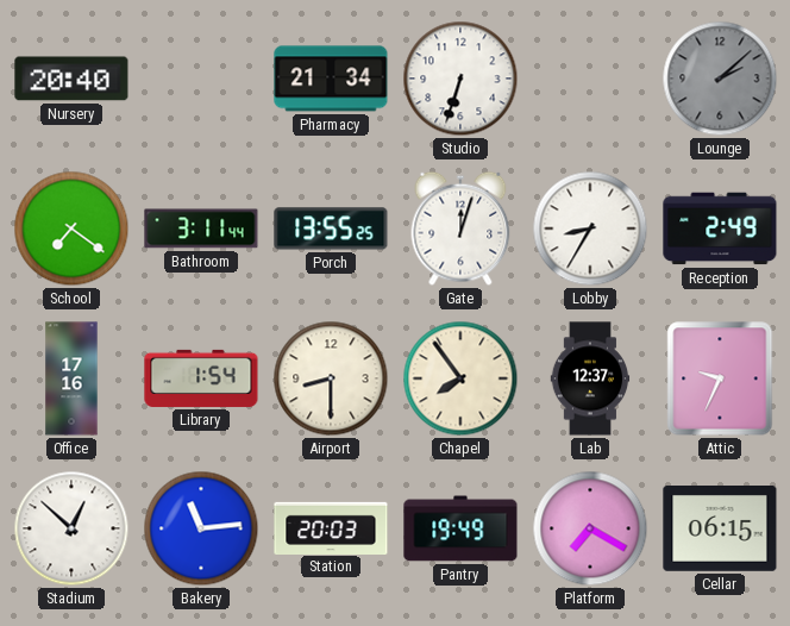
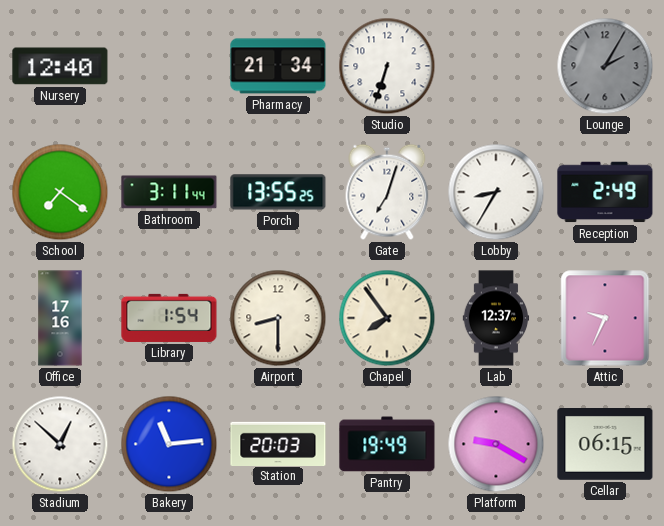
Nursery: 20:40 -> 12:40 (60, 66)
Lounge: 2:08 -> 2:05 (605, 66)
Gate: 12:03 -> 7:03 (387, 192)
Platform: 7:20 -> 9:20 (496, 444)
